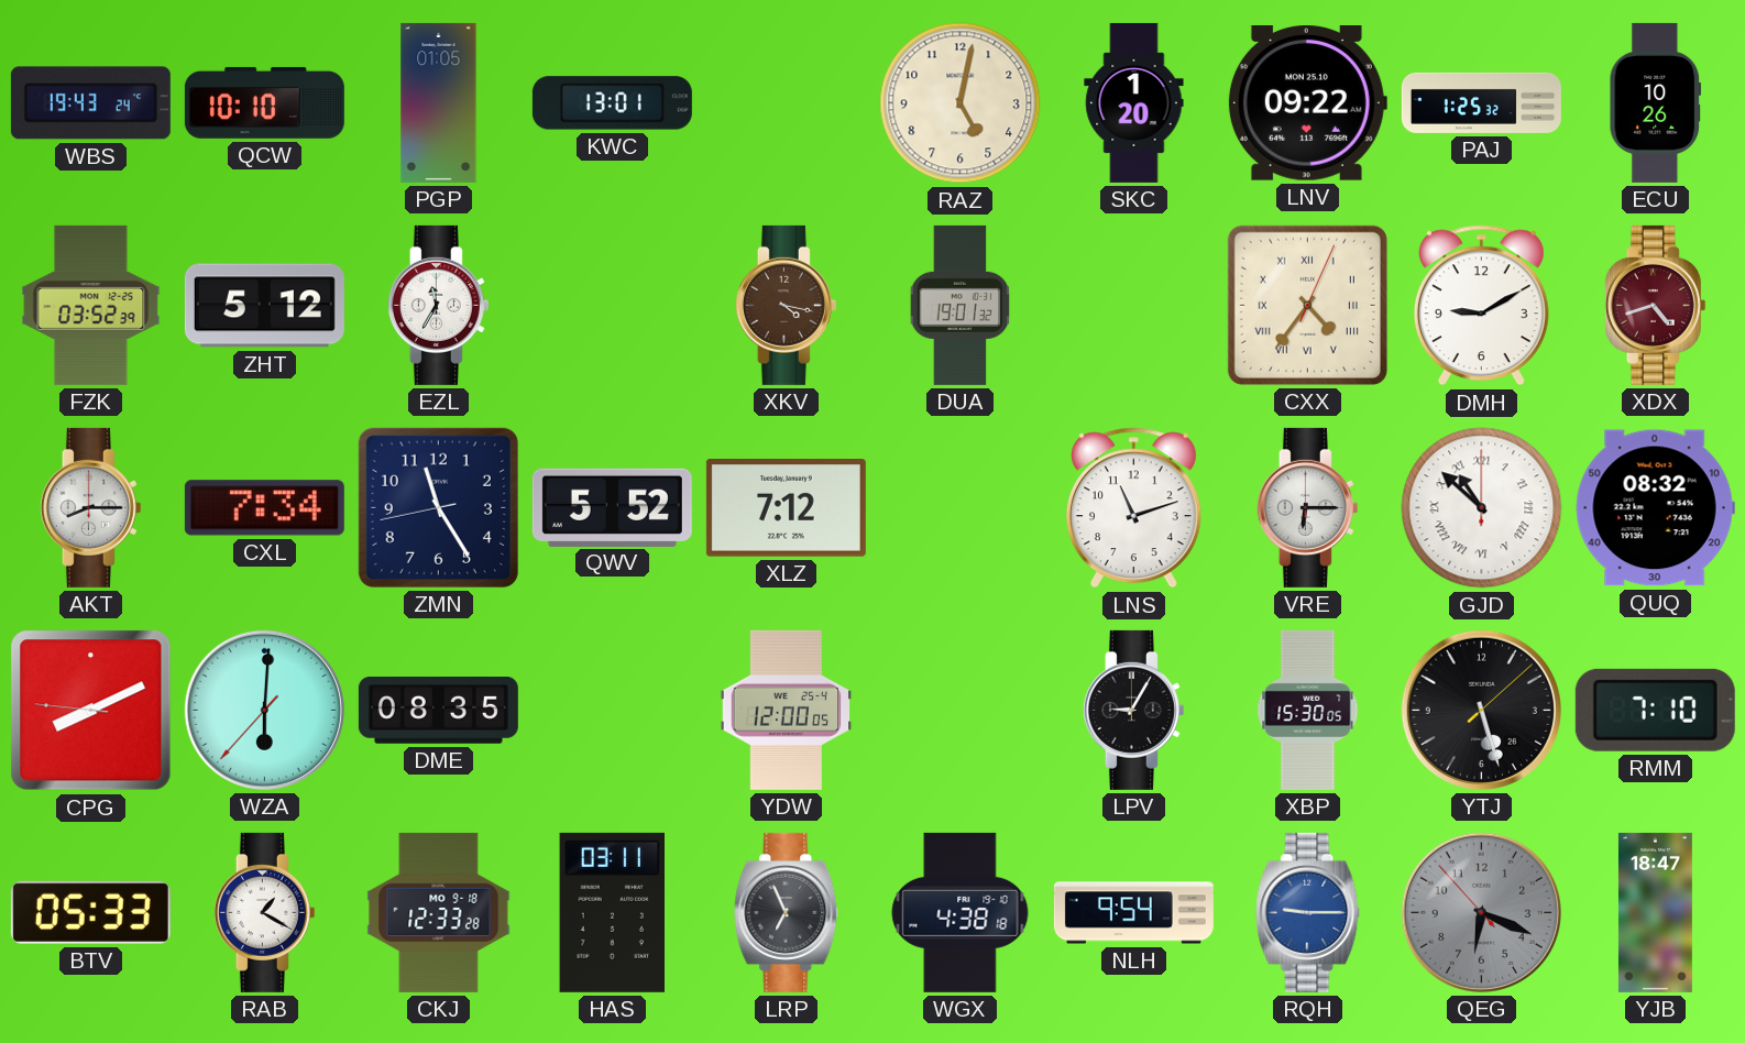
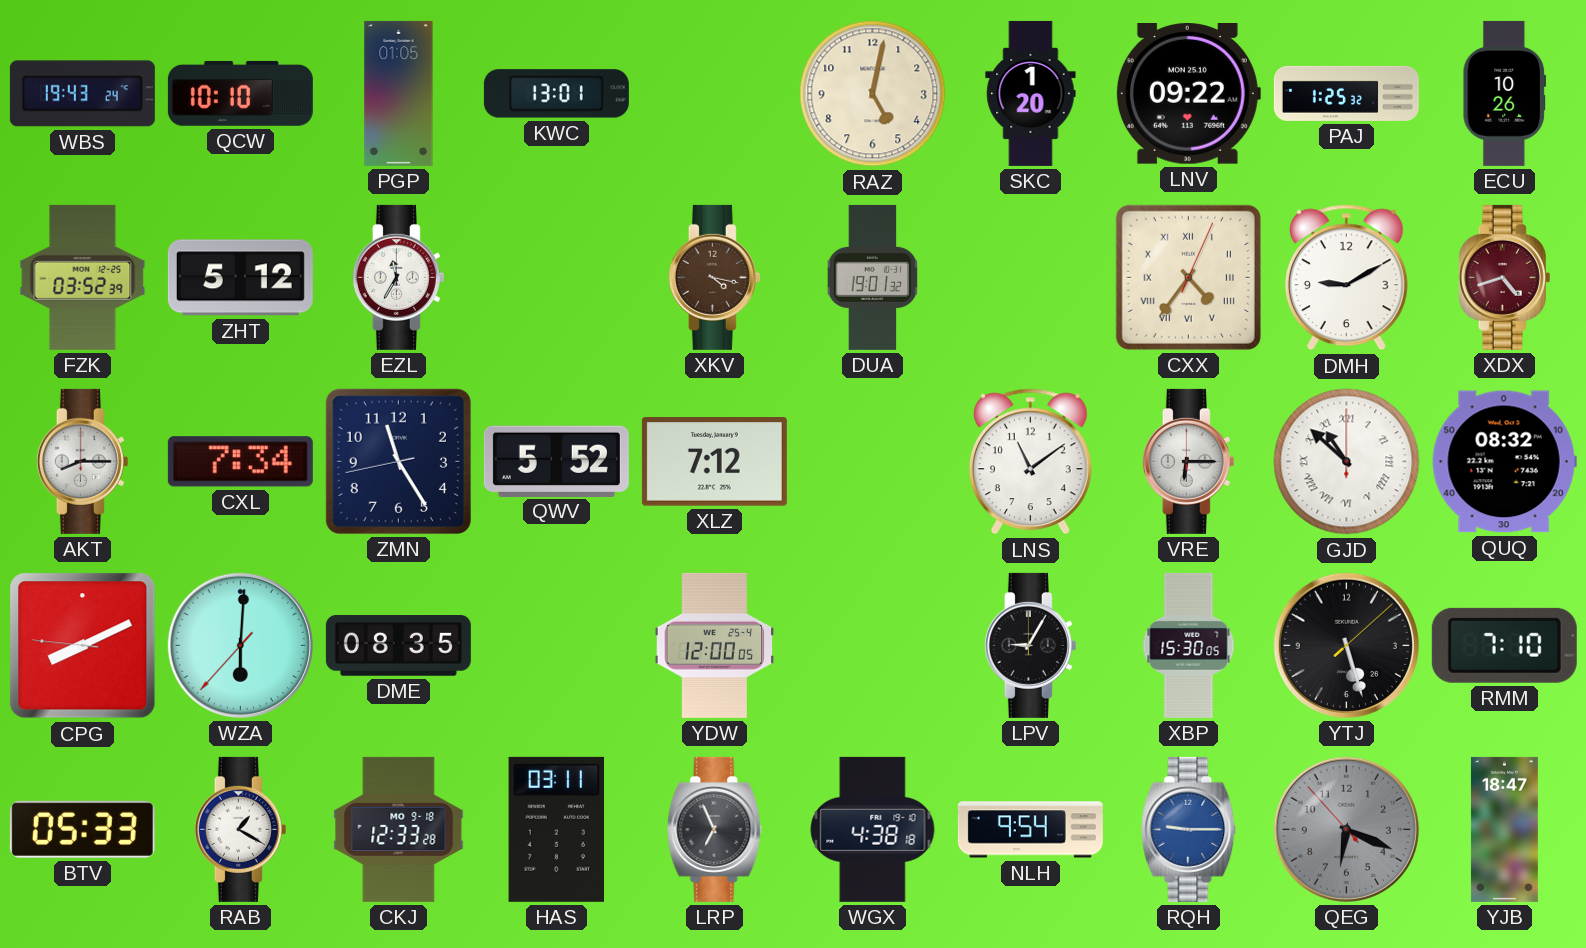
LNS: 11:12 -> 11:09 (1030, 462)
